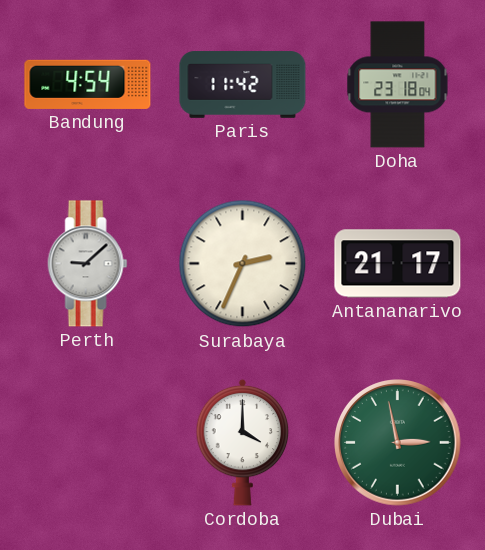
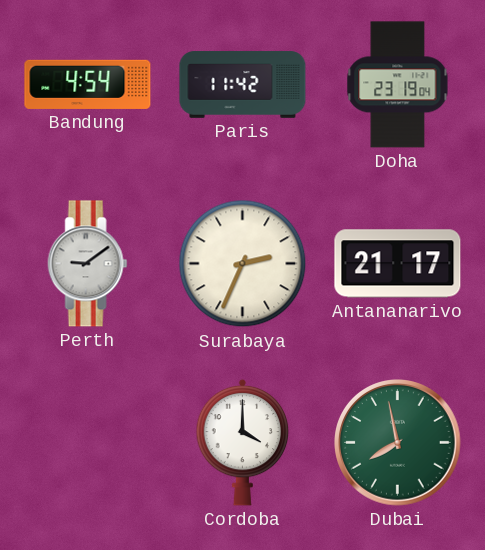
Doha: 23:18 -> 23:19 (398, 85)
Perth: 9:08 -> 9:09 (88, 264)
Dubai: 2:58 -> 7:58 (398, 443)
